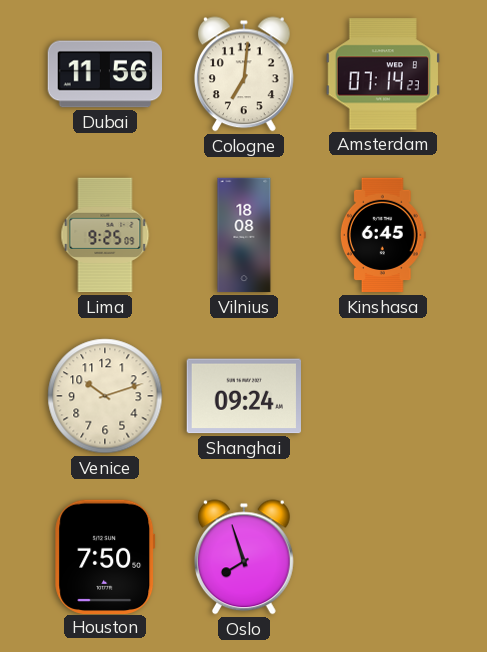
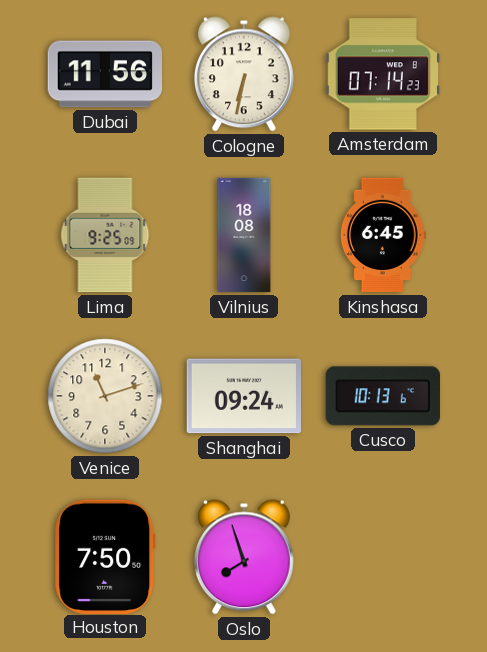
Cologne: 7:01 -> 6:32 (244, 74)
Venice: 10:12 -> 11:12 (105, 396)
Cusco: none -> 10:13 (383, 396)
